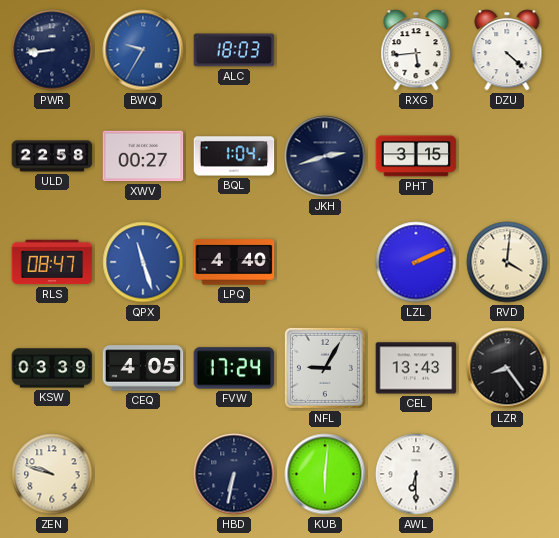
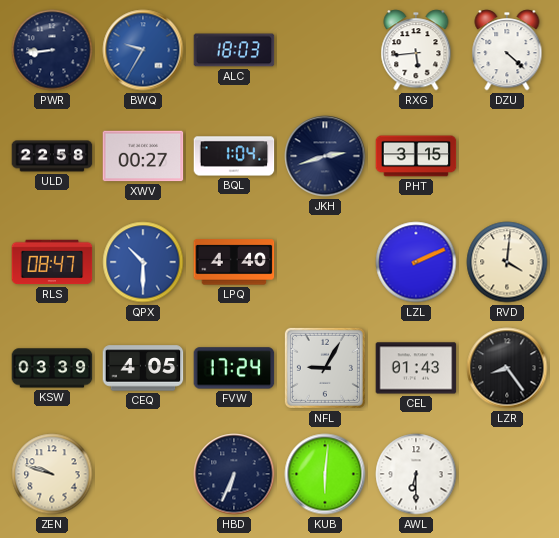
QPX: 11:27 -> 10:30 (143, 262)
CEL: 13:43 -> 01:43 (416, 368)
HBD: 6:32 -> 6:34 (234, 474)
